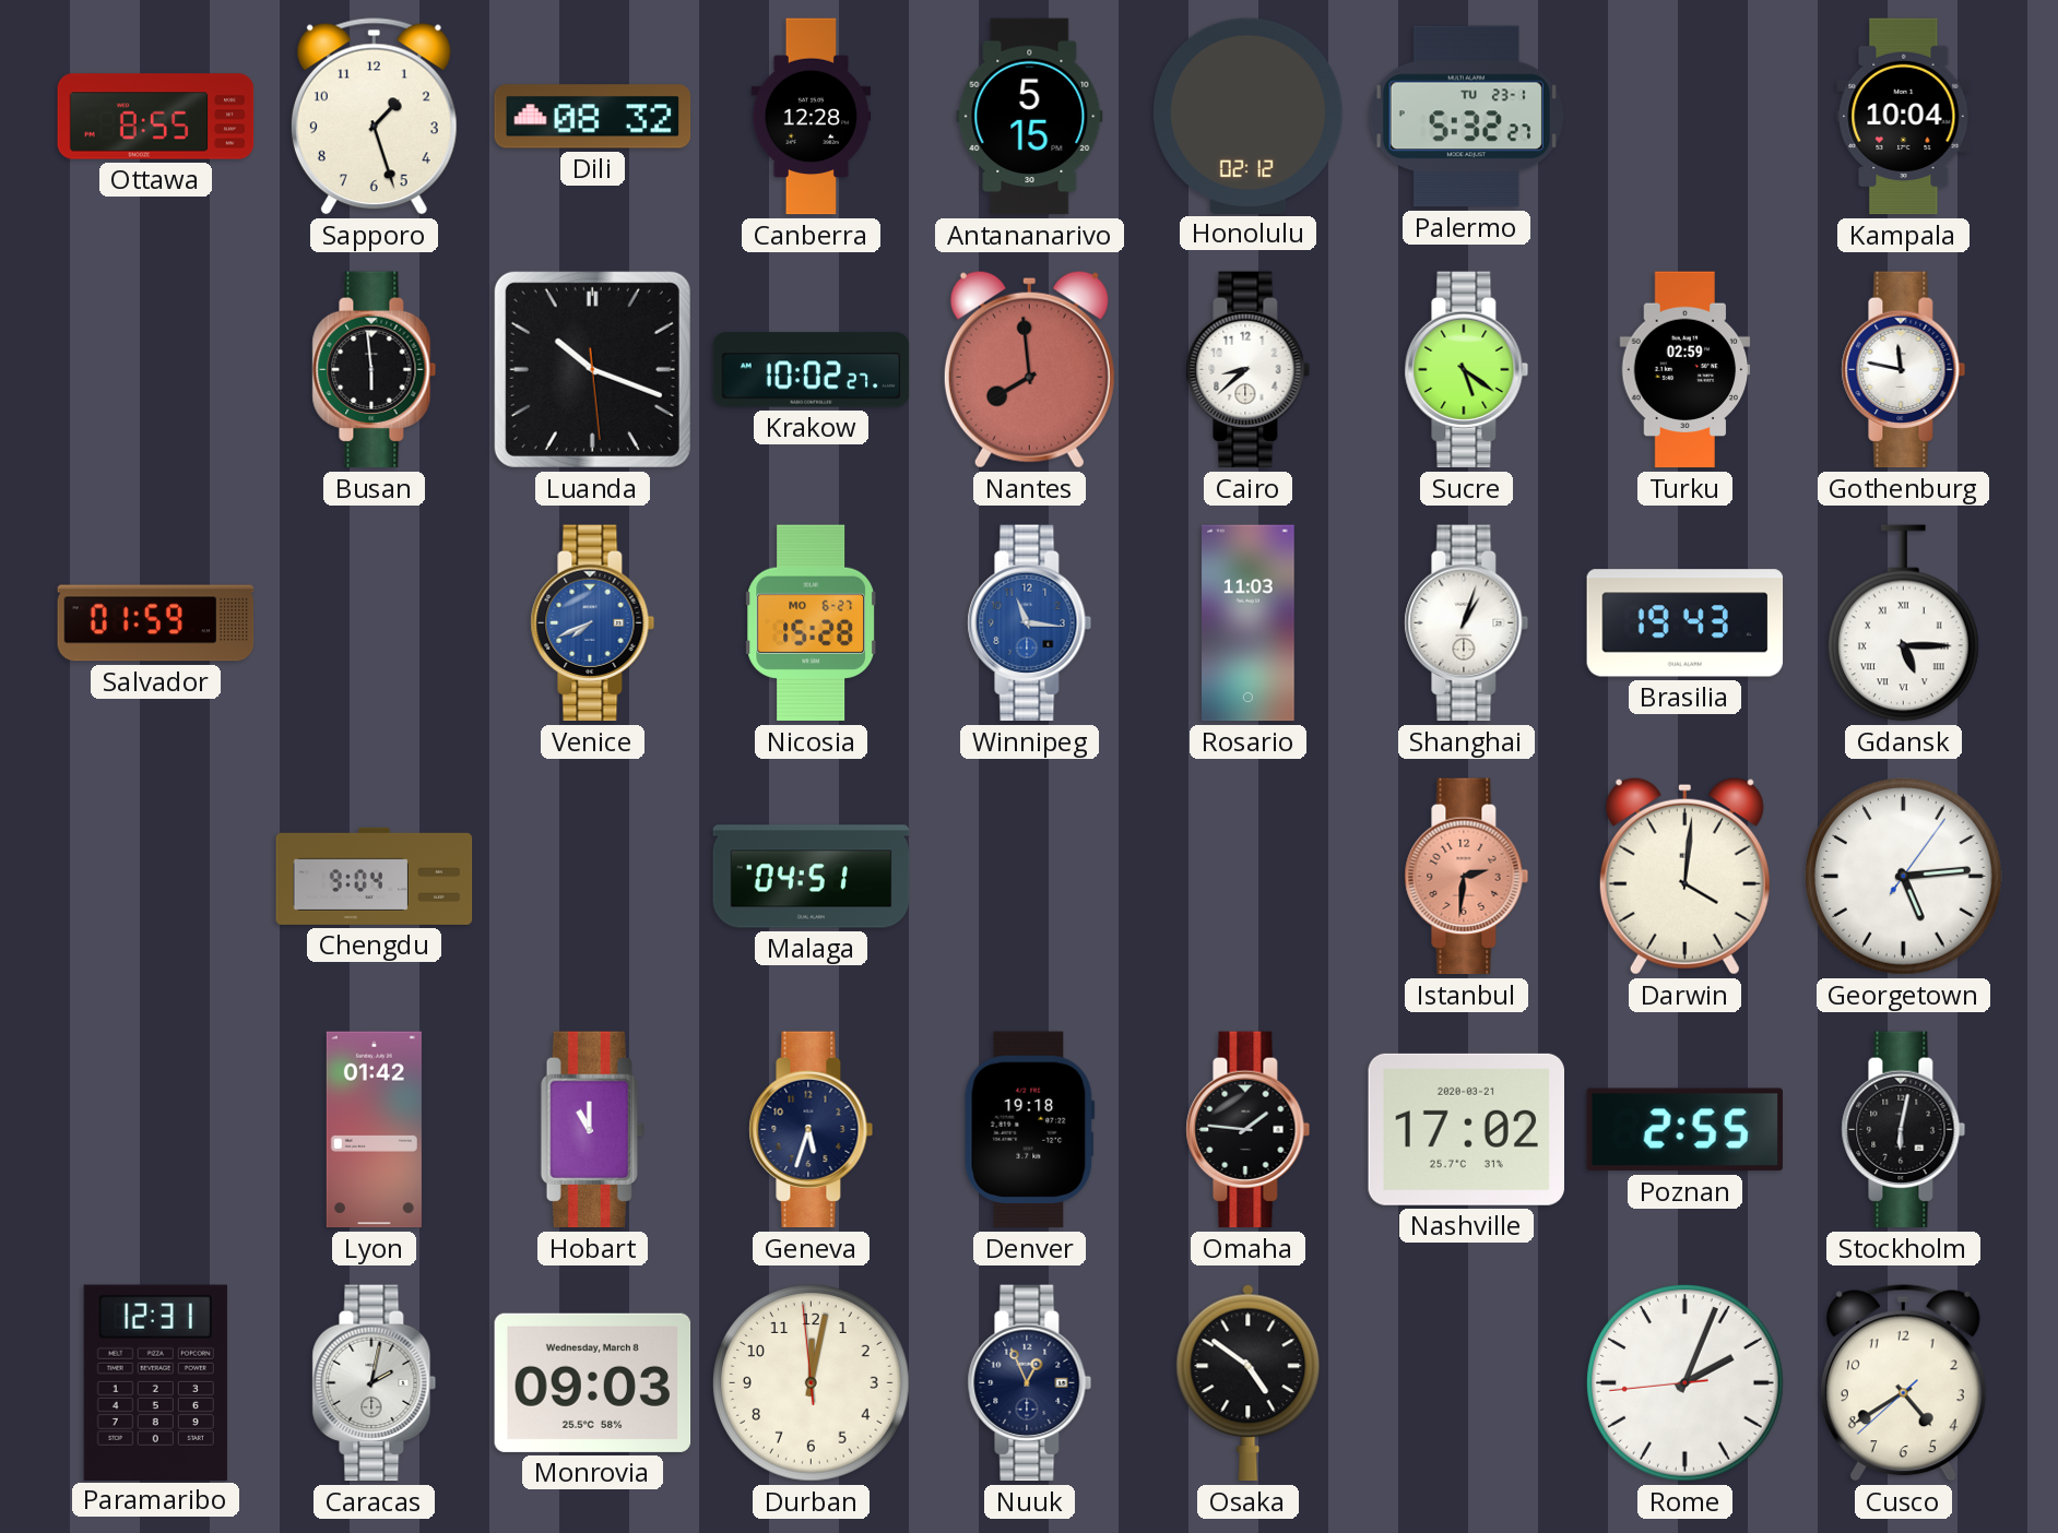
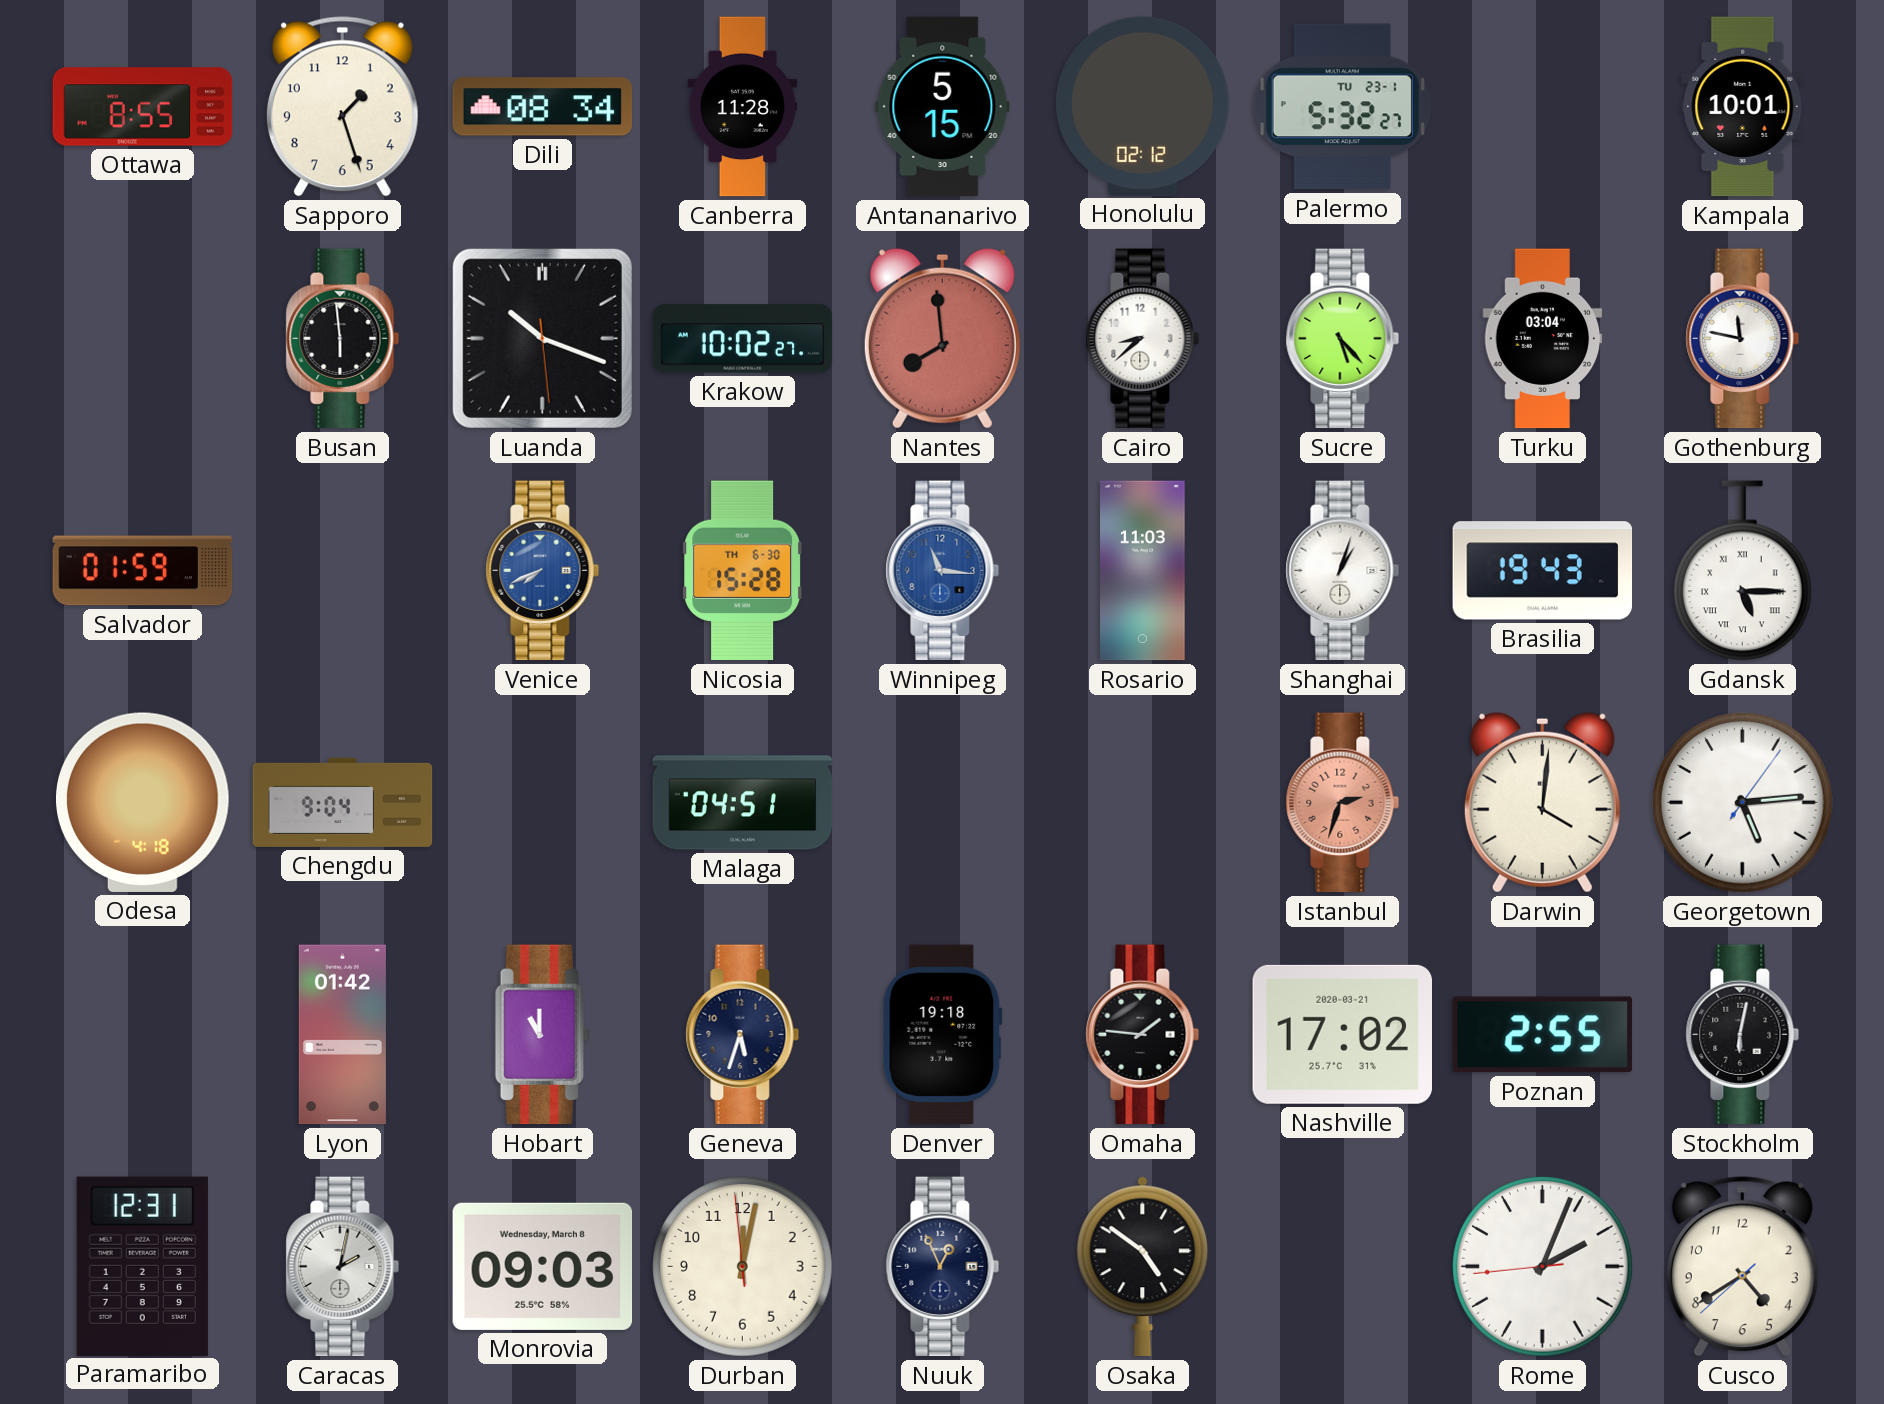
Dili: 08:32 -> 08:34 (543, 107)
Canberra: 12:28 -> 11:28 (743, 107)
Kampala: 10:04 -> 10:01 (1743, 107)
Sucre: 5:21 -> 5:23 (1343, 339)
Turku: 02:59 -> 03:04 (1543, 339)
Nicosia date: MO 6-27 -> TH 6-30 (743, 571)
Odesa: none -> 4:18 (142, 802)
Istanbul: 2:31 -> 2:33 (1343, 803)
